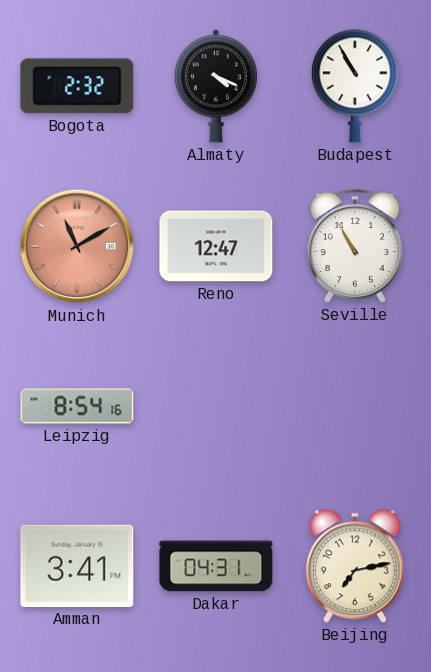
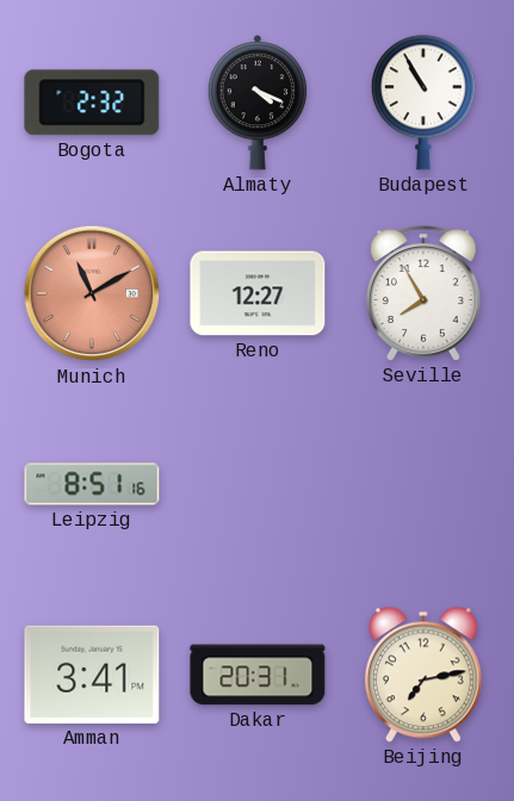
Reno: 12:47 -> 12:27 (258, 293)
Seville: 10:55 -> 7:55 (423, 293)
Leipzig: 8:54 -> 8:51 (92, 484)
Dakar: 04:31 -> 20:31 (258, 675)
